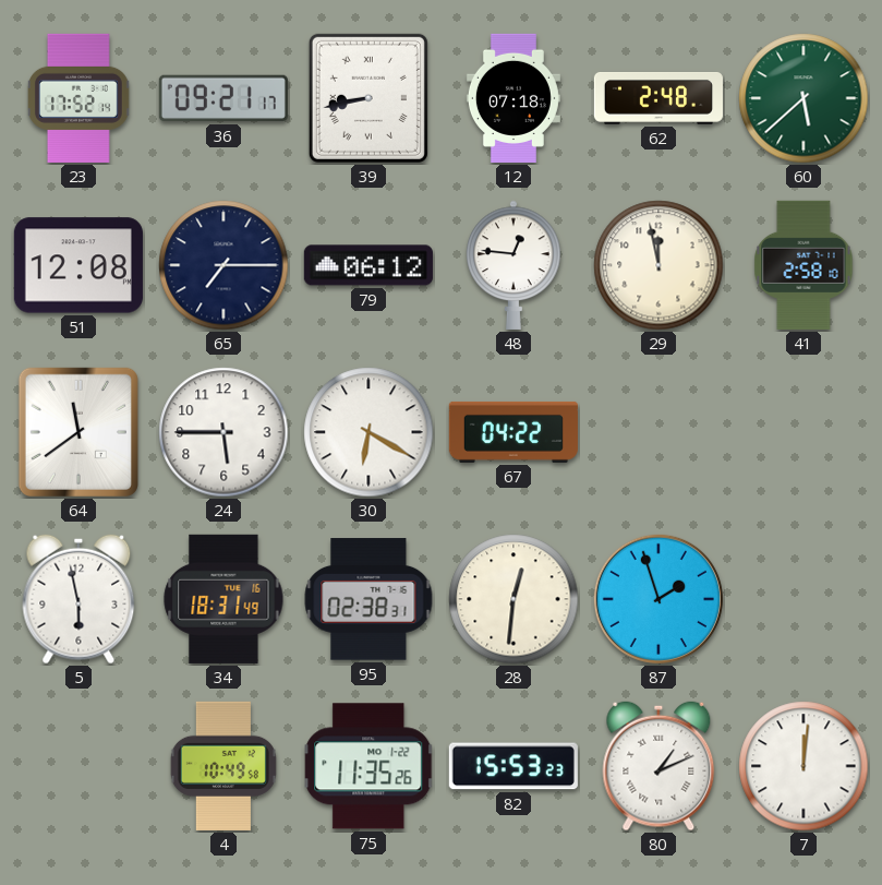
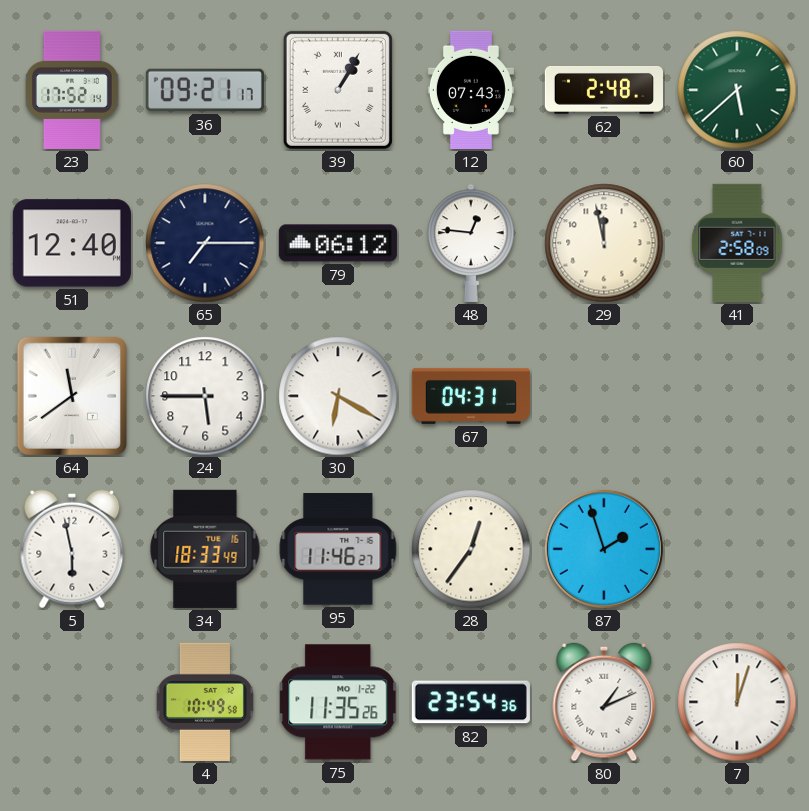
39: 8:43 -> 1:05 (338, 90)
12: 07:18 -> 07:43 (471, 90)
51: 12:08 -> 12:40 (72, 243)
41: 2:58:10 -> 2:58:09 (737, 243)
67: 04:22 -> 04:31 (471, 396)
34: 18:31 -> 18:33 (205, 549)
95: 02:38 -> 11:46 (338, 549)
28: 12:31 -> 12:36 (471, 549)
82: 15:53 -> 23:54 (471, 702)
7: 12:01 -> 12:03 (737, 702)
